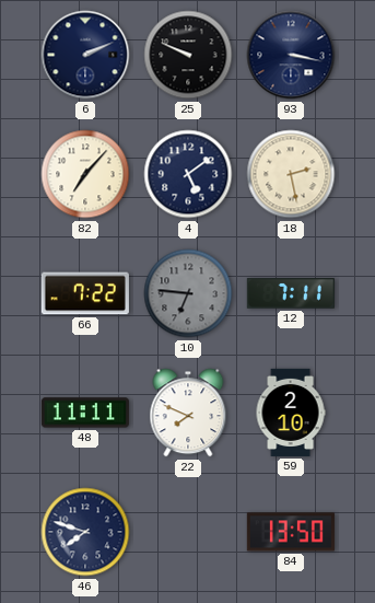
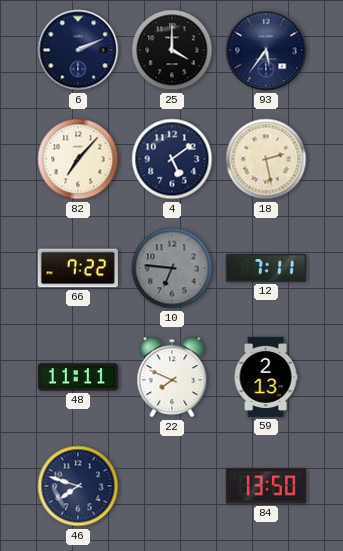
25: 9:49 -> 4:00 (172, 50)
93: 3:17 -> 5:36 (266, 50)
59: 2:10 -> 2:13 (266, 377)
